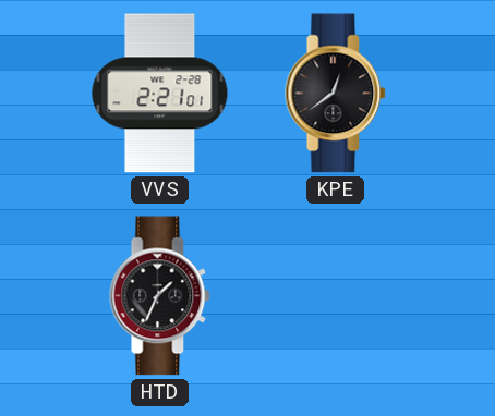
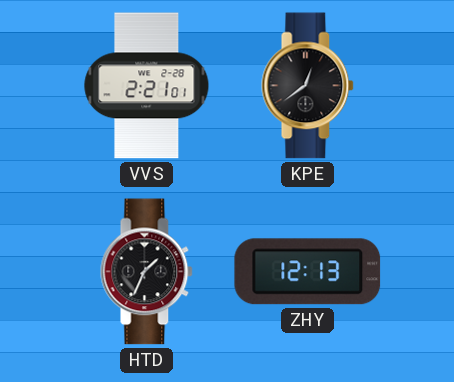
ZHY: none -> 12:13 (308, 272)
